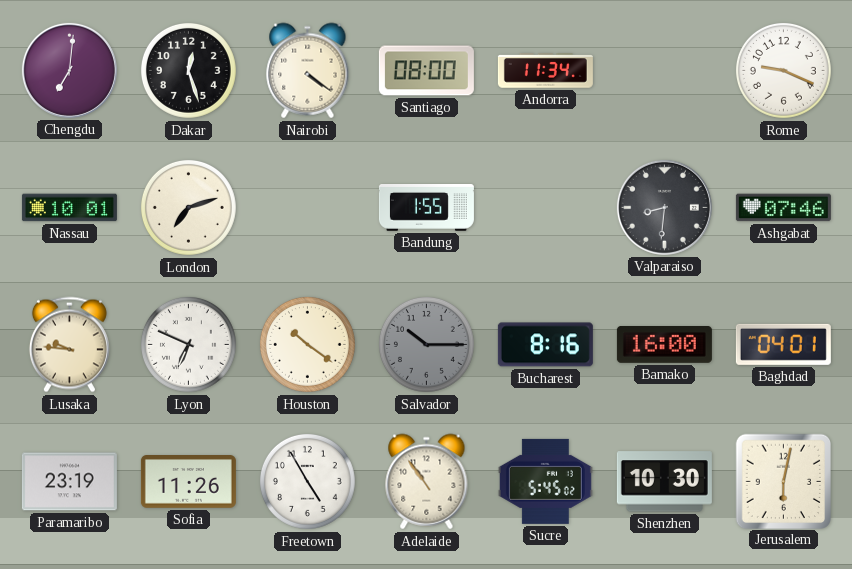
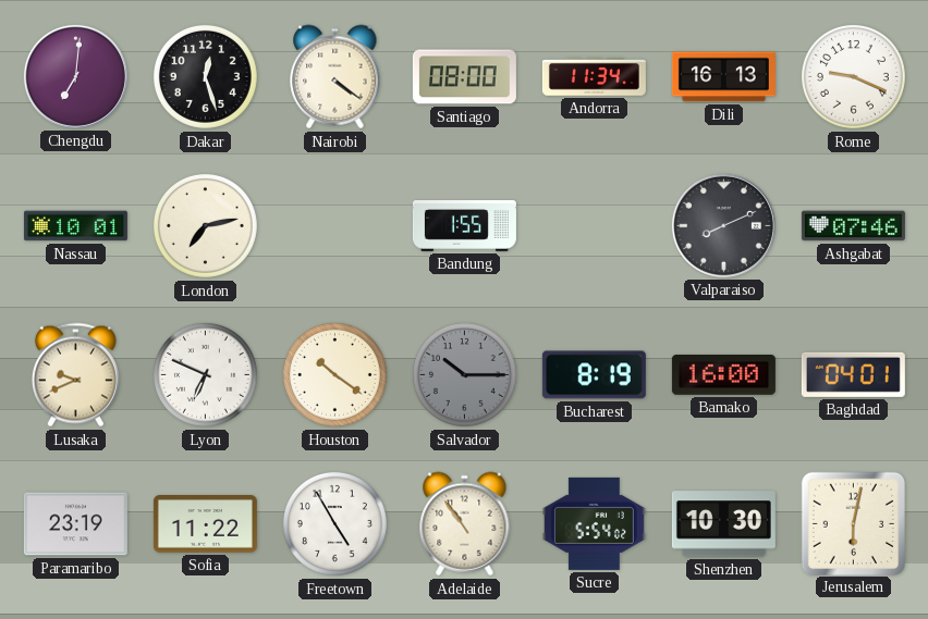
Dili: none -> 16:13 (723, 77)
London: 7:12 -> 7:13 (205, 225)
Valparaiso: 8:31 -> 8:11 (723, 225)
Lusaka: 9:46 -> 9:41 (75, 375)
Bucharest: 8:16 -> 8:19 (594, 375)
Sofia: 11:26 -> 11:22 (205, 524)
Sucre: 5:45 -> 5:54 (594, 523)
